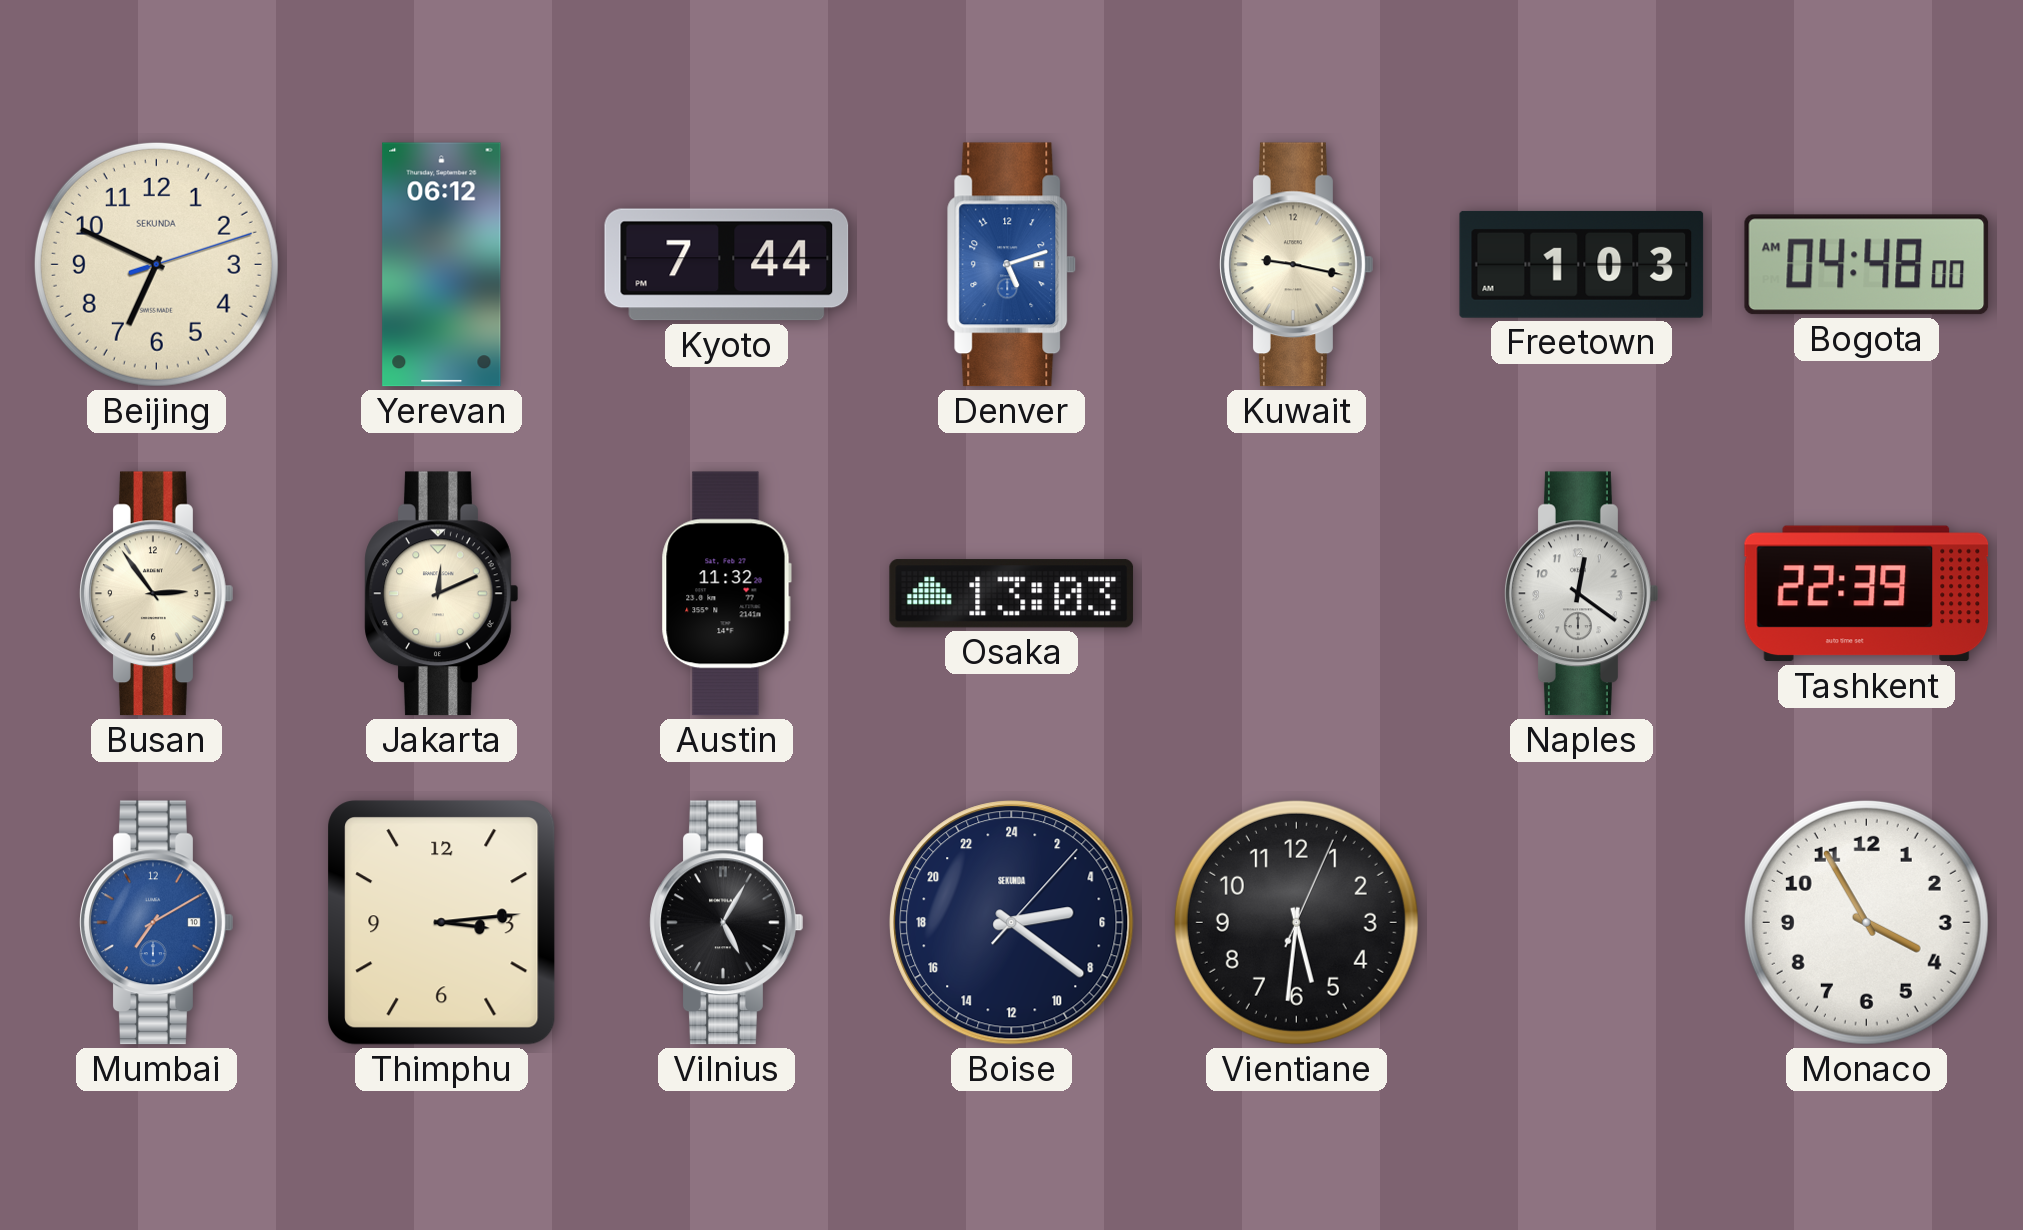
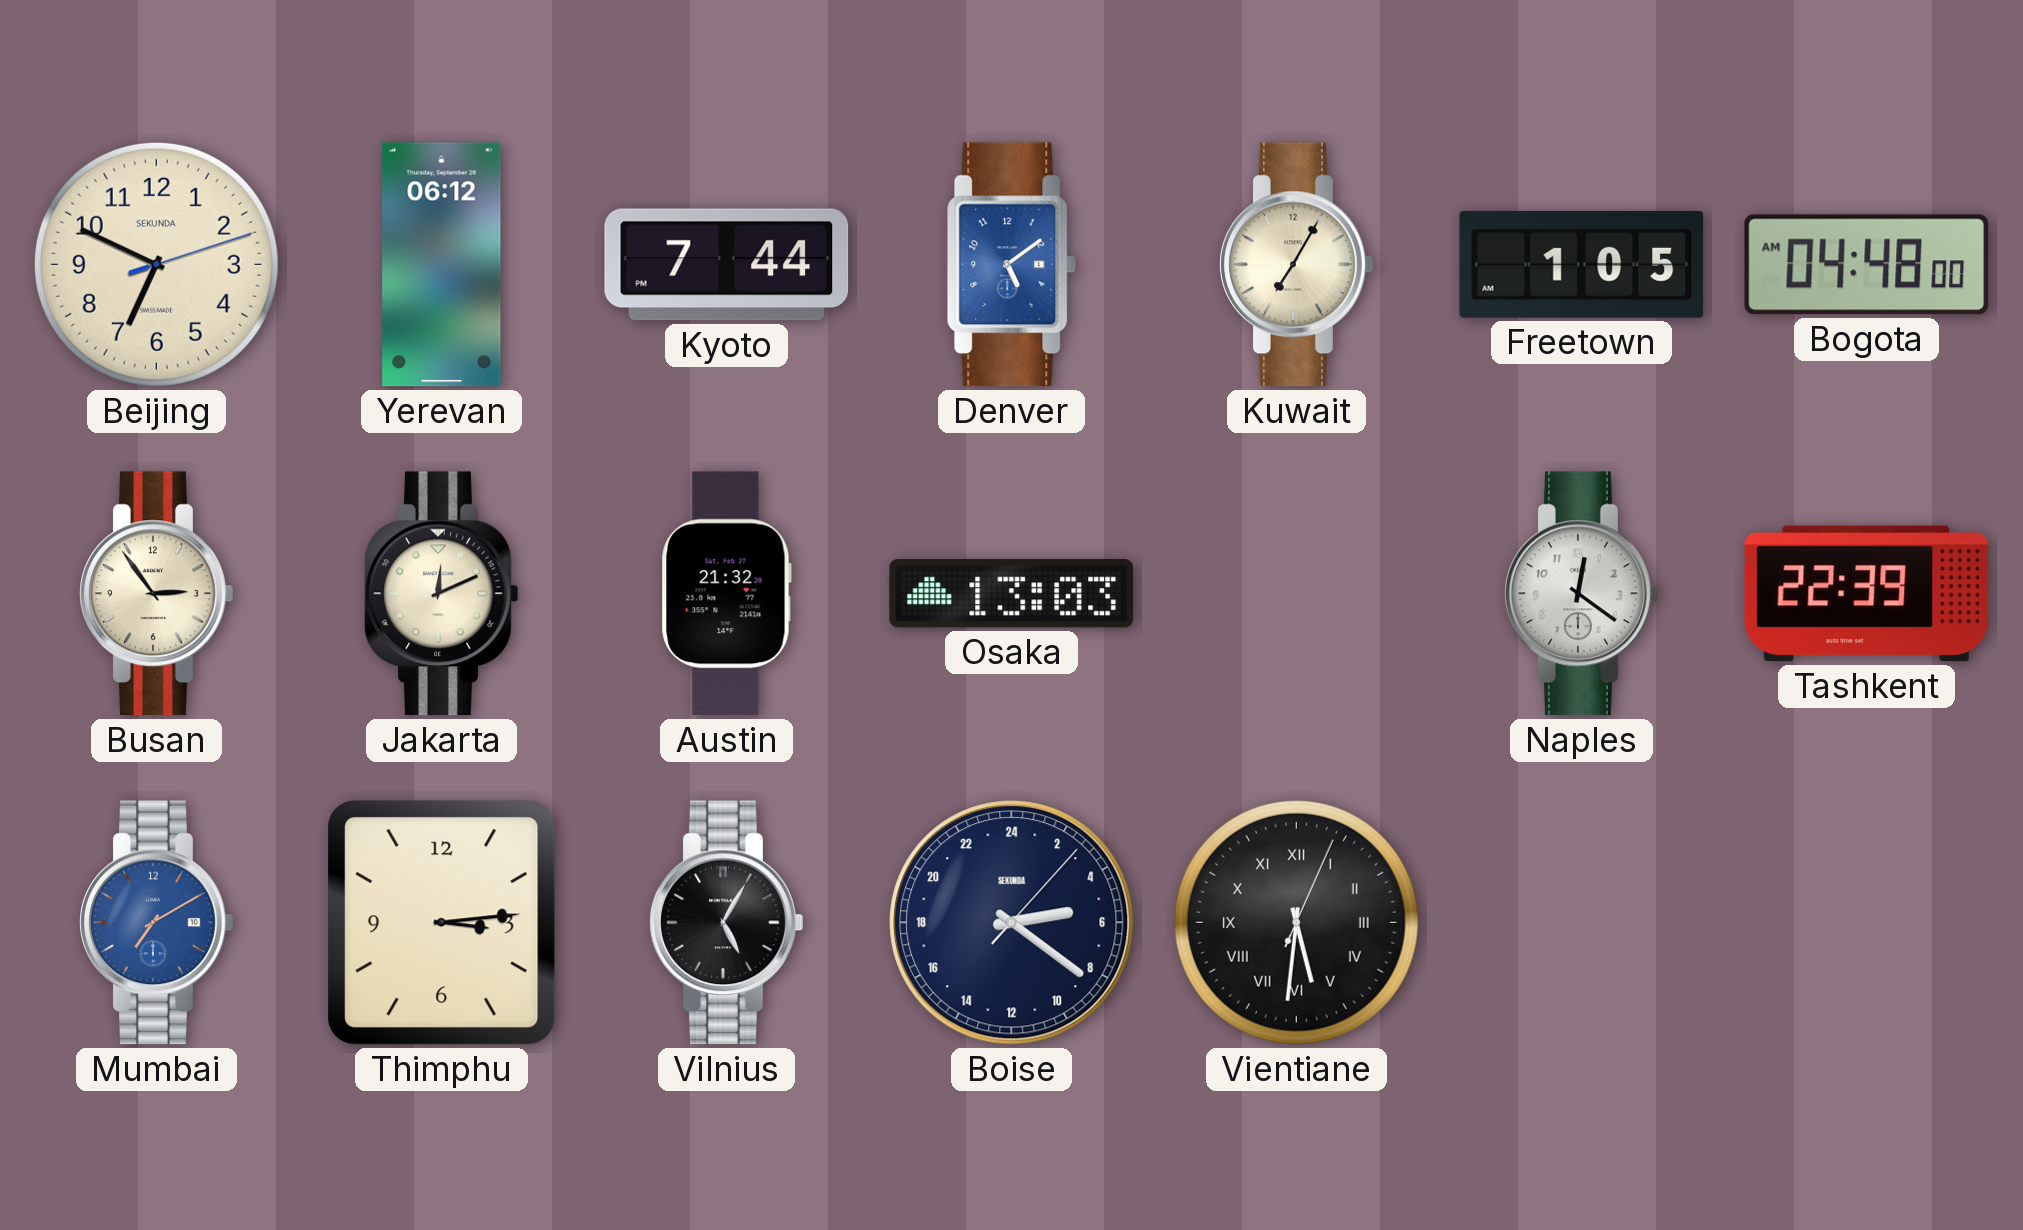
Denver: 5:12 -> 5:09 (1012, 265)
Kuwait: 9:17 -> 7:05 (1297, 265)
Freetown: 1:03 -> 1:05 (1582, 264)
Austin: 11:32 -> 21:32 (726, 594)
Vientiane numerals: Arabic -> Roman (1296, 922)
Monaco: 3:55 -> none (1866, 922)
